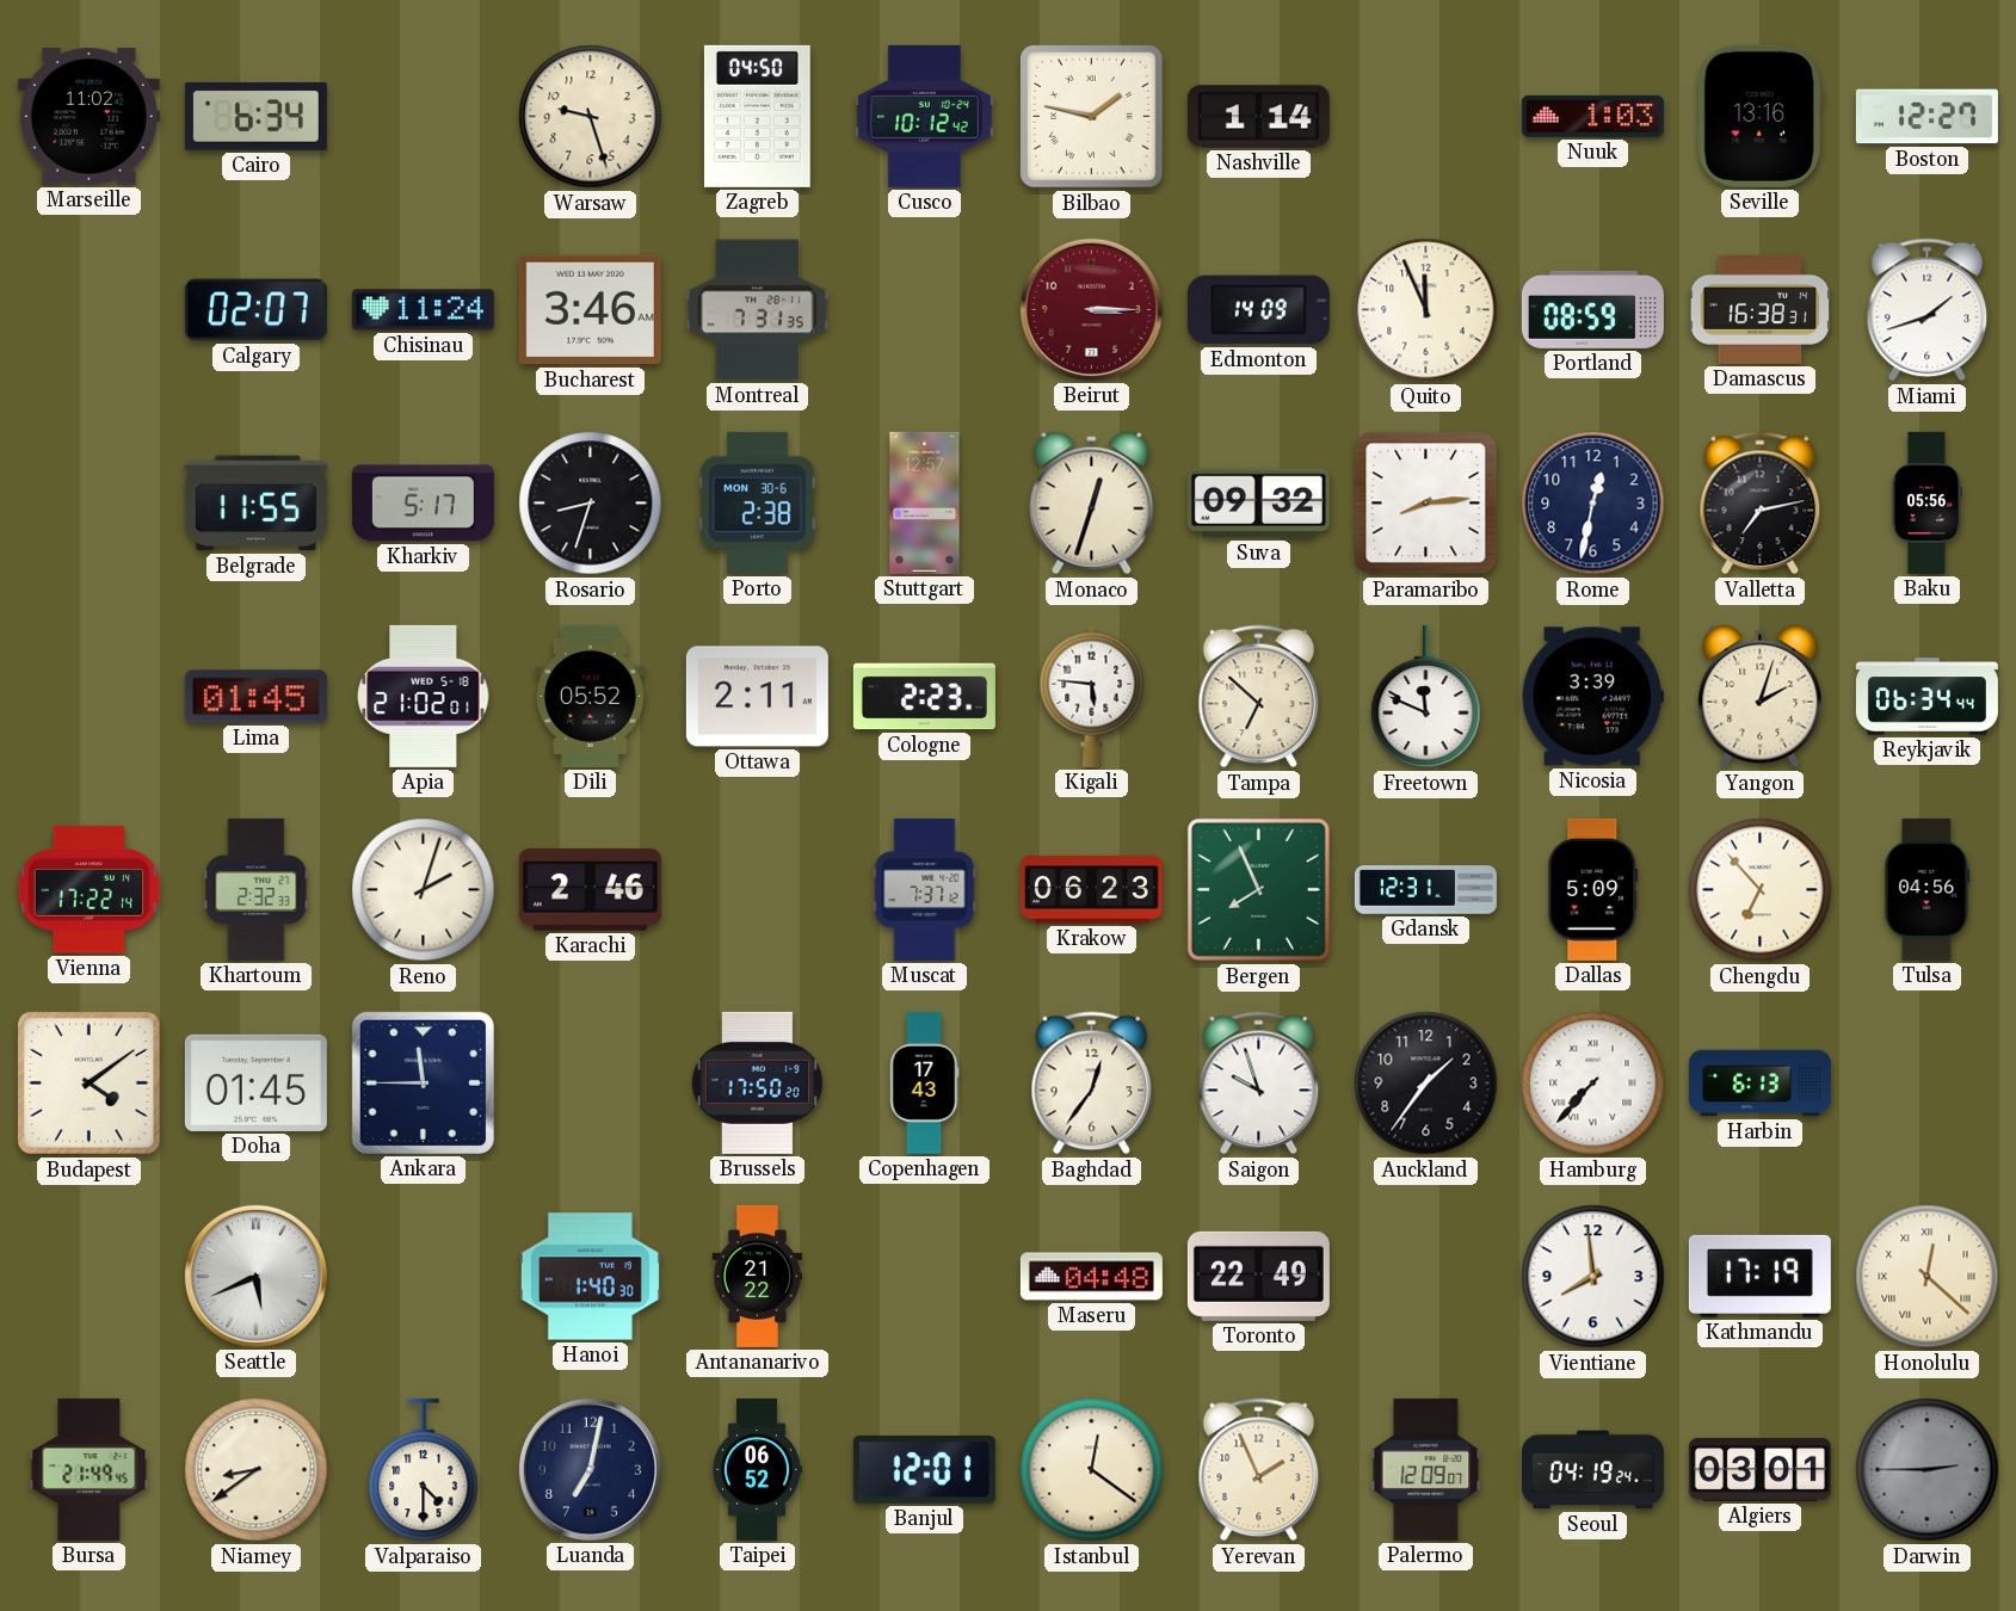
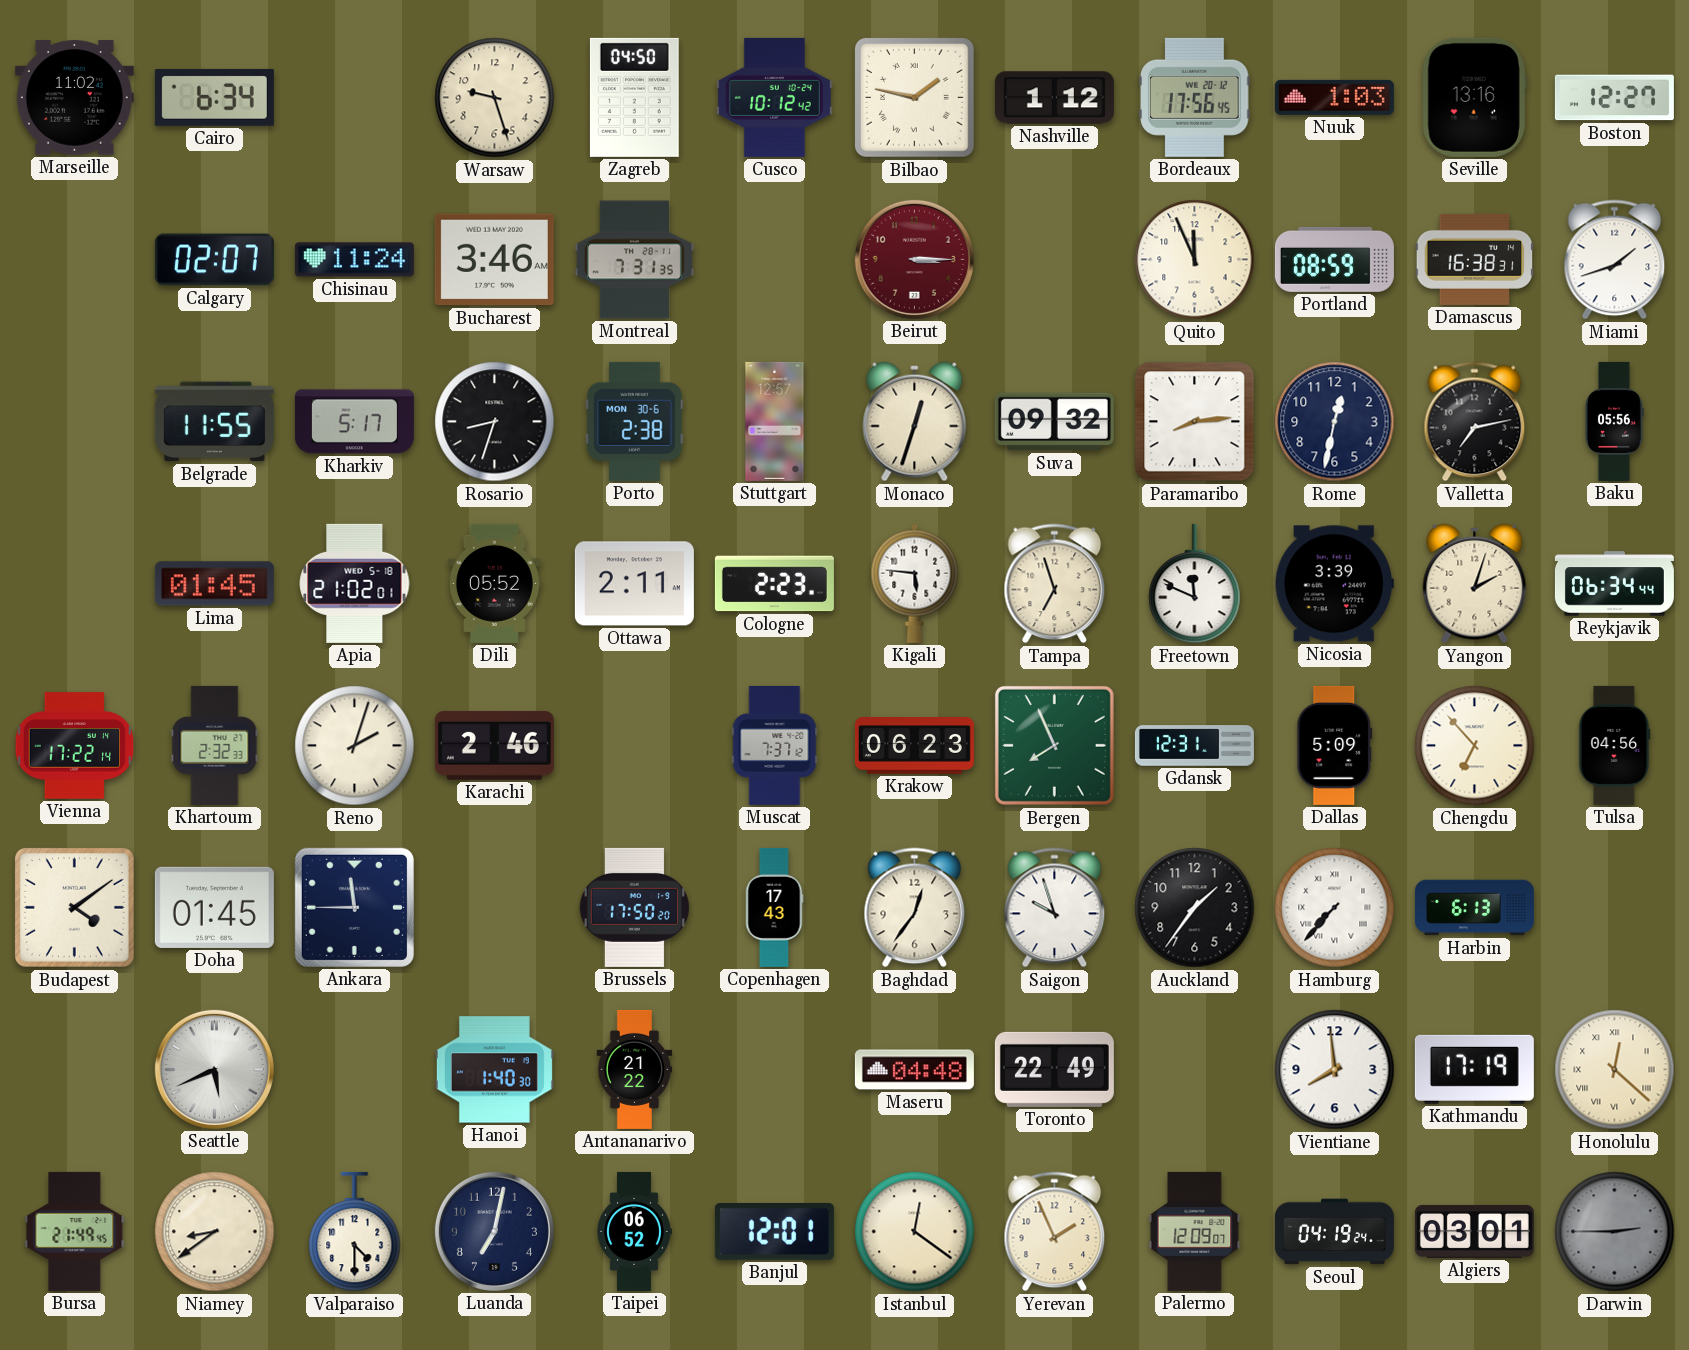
Nashville: 1:14 -> 1:12 (1054, 98)
Bordeaux: none -> 17:56 (1195, 97)
Edmonton: 14:09 -> none (1258, 310)
Tampa: 6:52 -> 6:57 (1055, 584)
